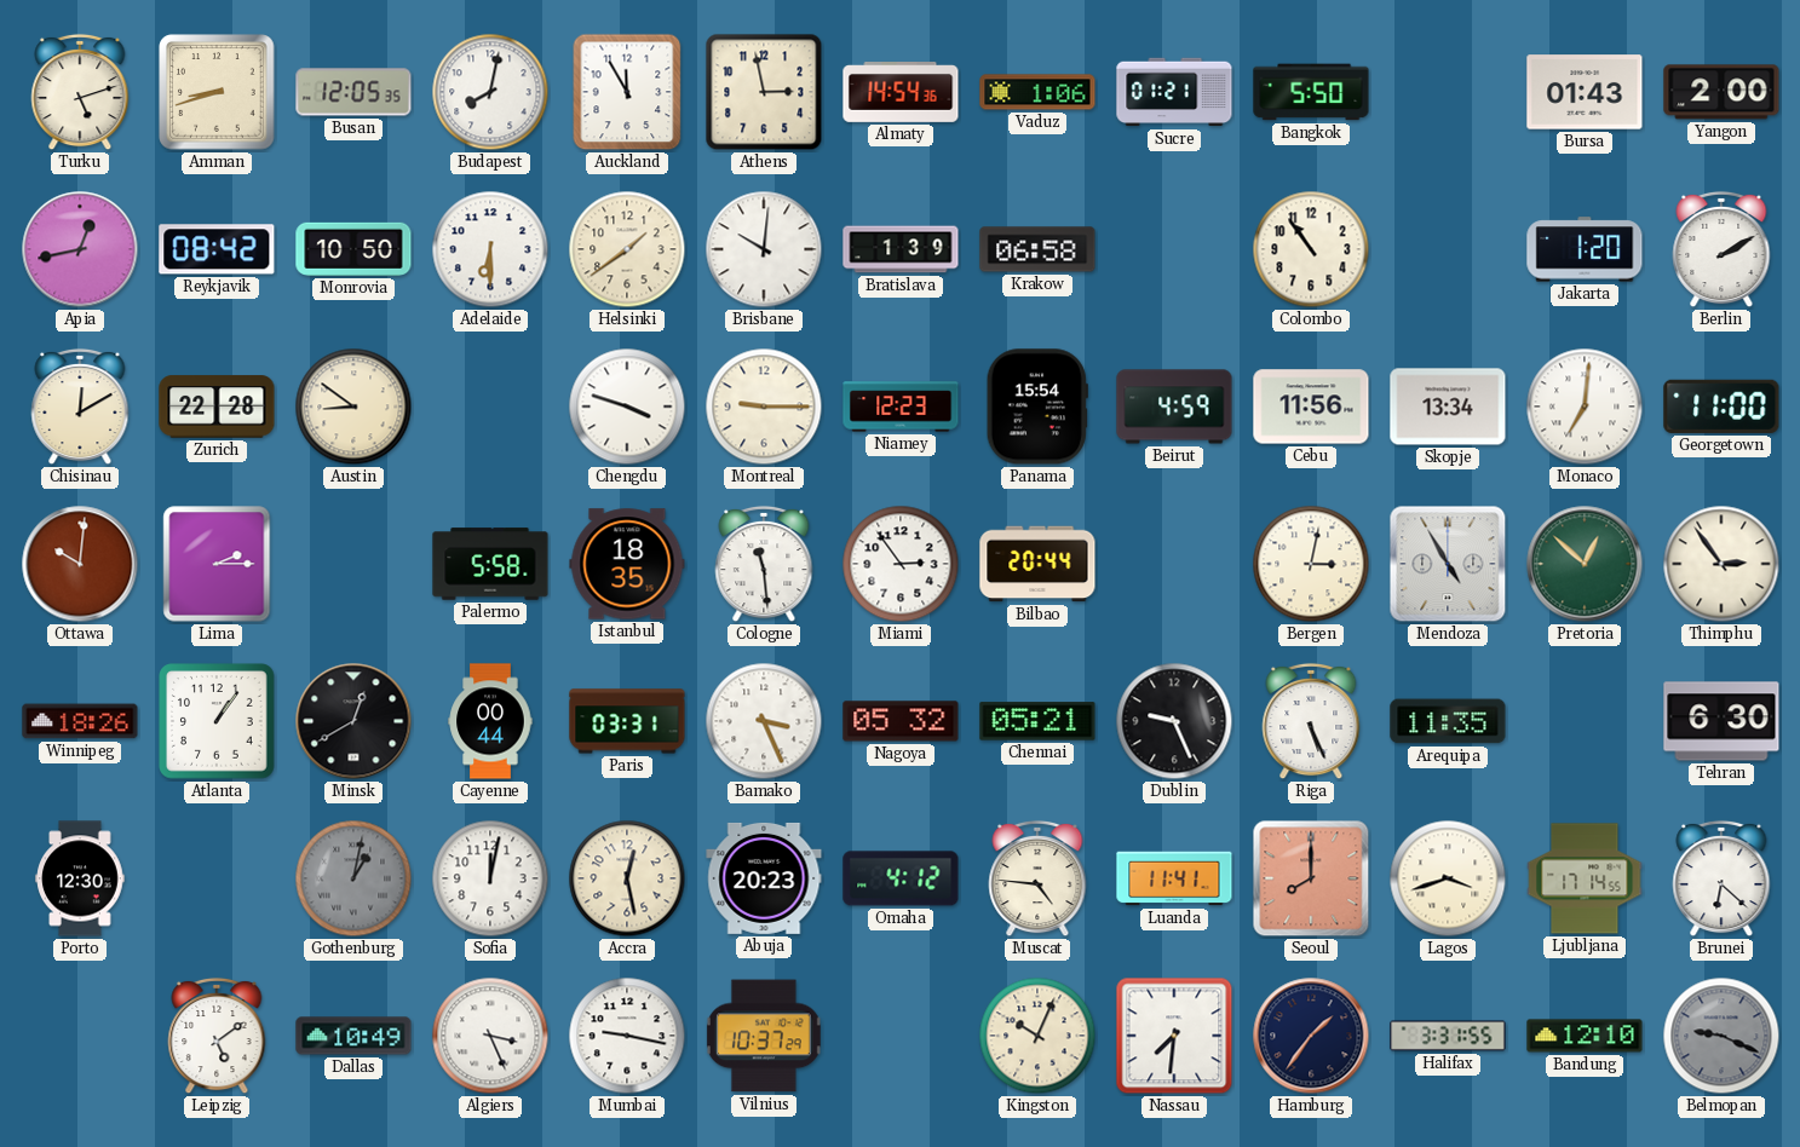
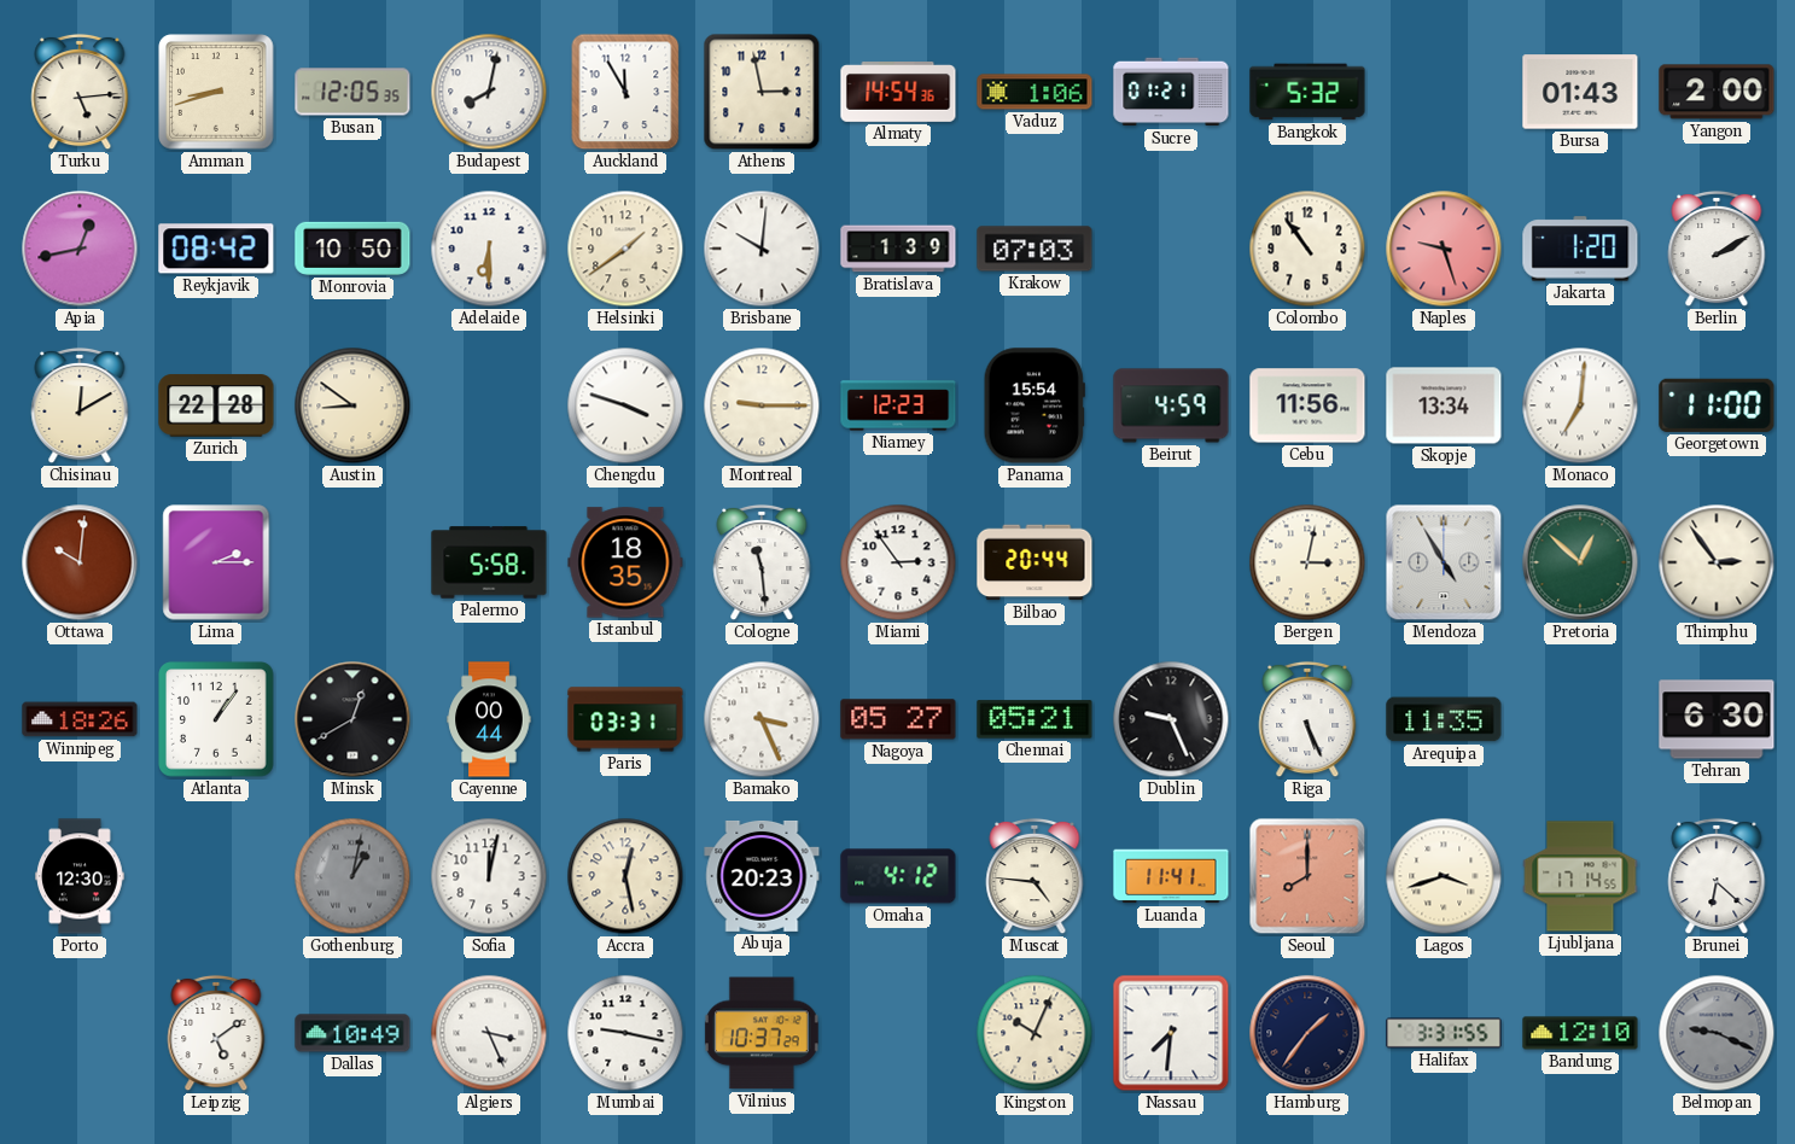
Turku: 5:12 -> 5:14 (80, 92)
Bangkok: 5:50 -> 5:32 (1307, 92)
Krakow: 06:58 -> 07:03 (1035, 249)
Naples: none -> 9:27 (1444, 249)
Nagoya: 05:32 -> 05:27 (898, 719)
